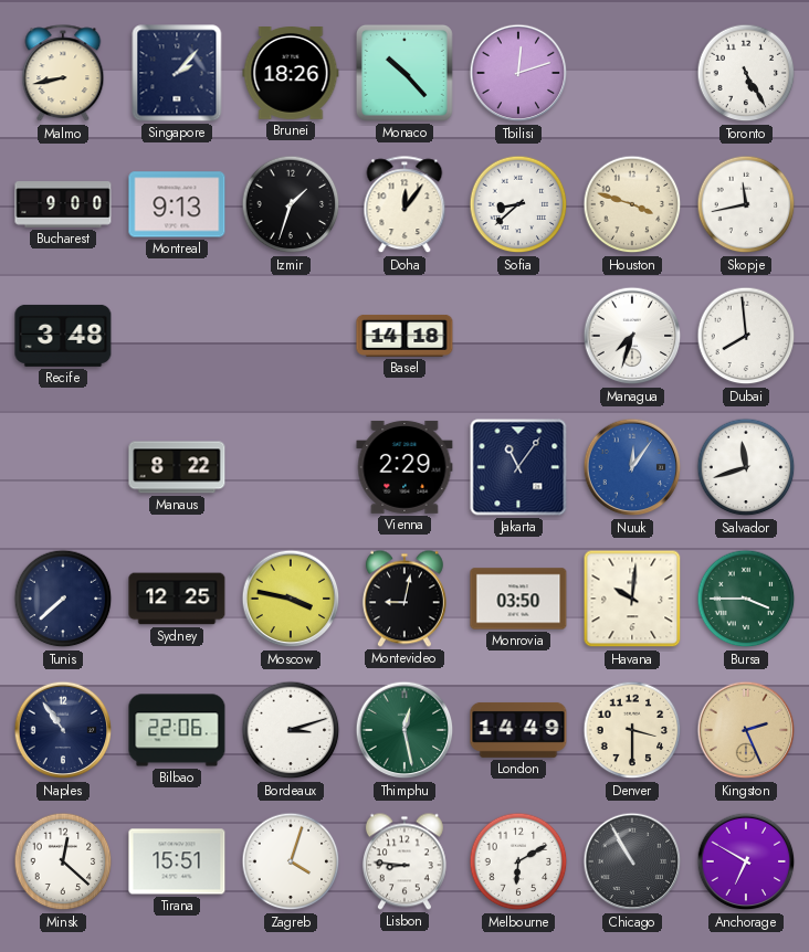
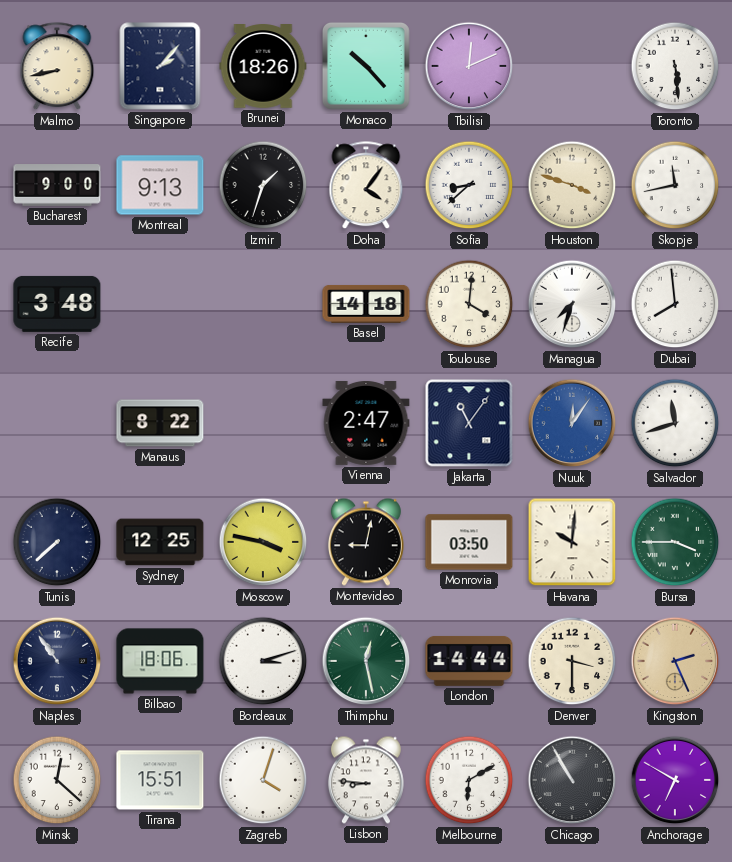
Tbilisi: 12:12 -> 12:11 (469, 66)
Toronto: 5:25 -> 5:29 (675, 66)
Doha: 12:06 -> 4:06 (366, 186)
Toulouse: none -> 4:01 (469, 304)
Vienna: 2:29 -> 2:47 (366, 423)
Bilbao: 22:06 -> 18:06 (160, 661)
London: 14:49 -> 14:44 (469, 661)
